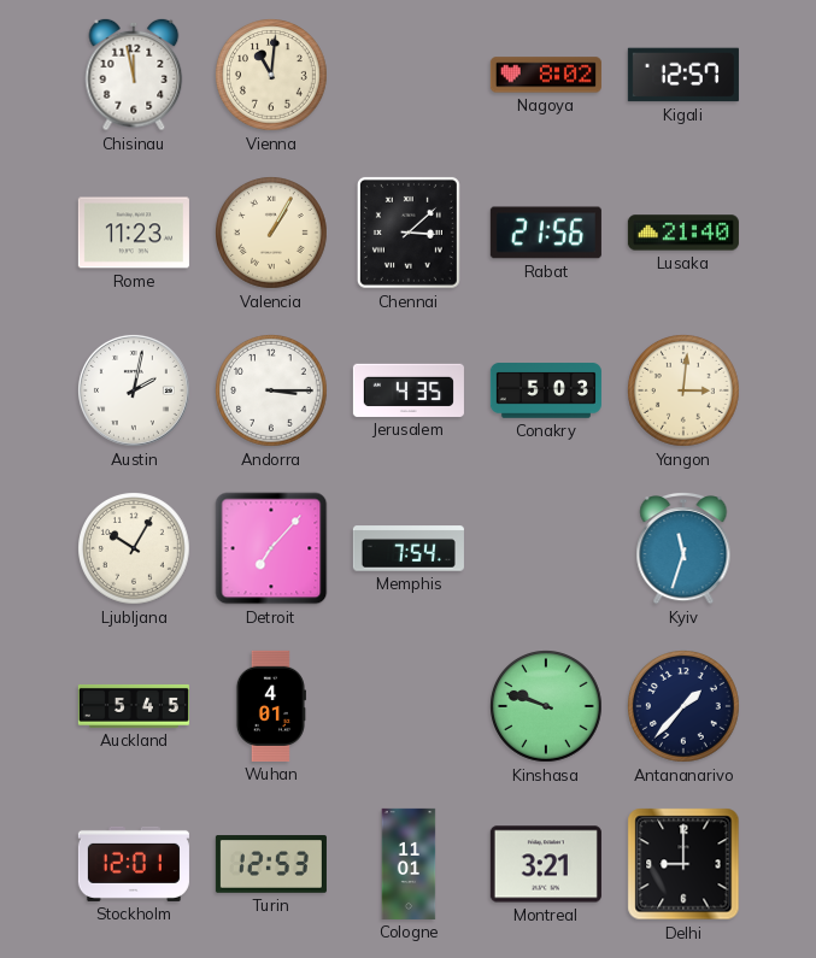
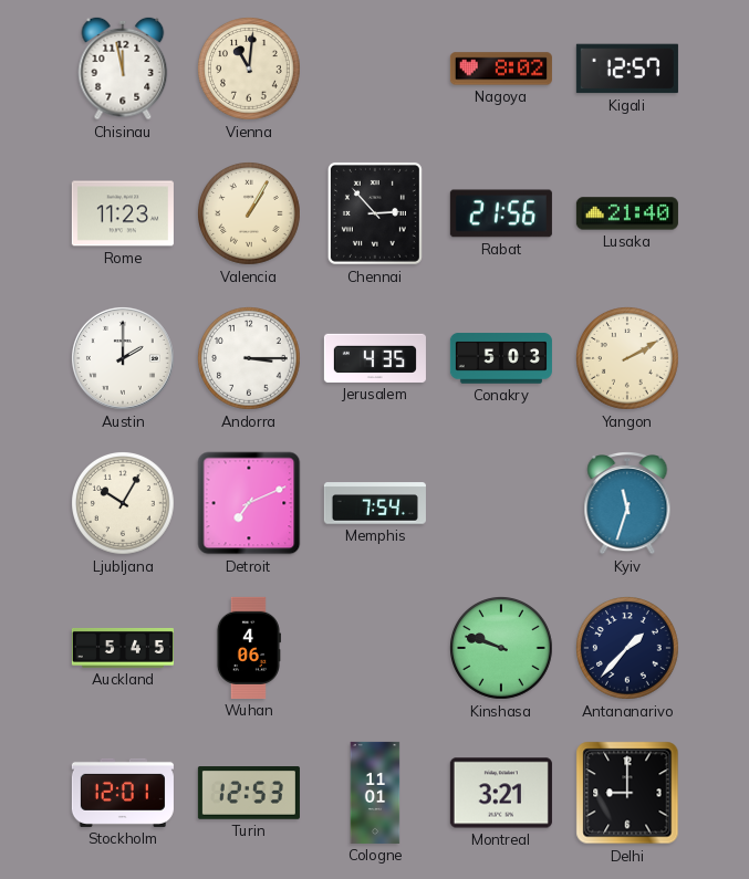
Chennai: 3:08 -> 2:53 (375, 213)
Austin: 2:02 -> 2:00 (123, 358)
Yangon: 3:01 -> 2:10 (628, 359)
Detroit: 7:07 -> 7:11 (249, 503)
Wuhan: 4:01 -> 4:06 (248, 648)
